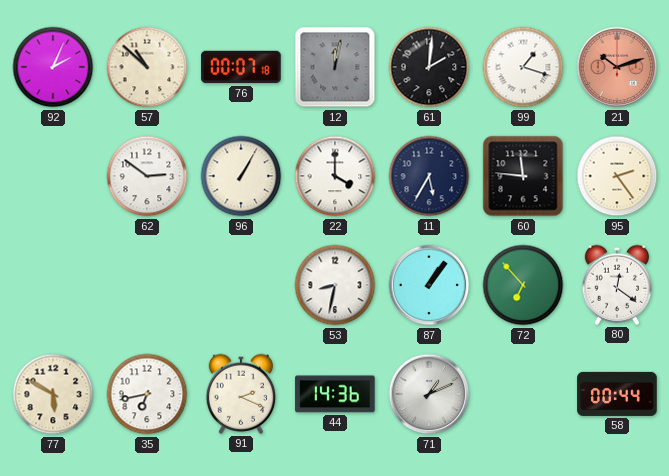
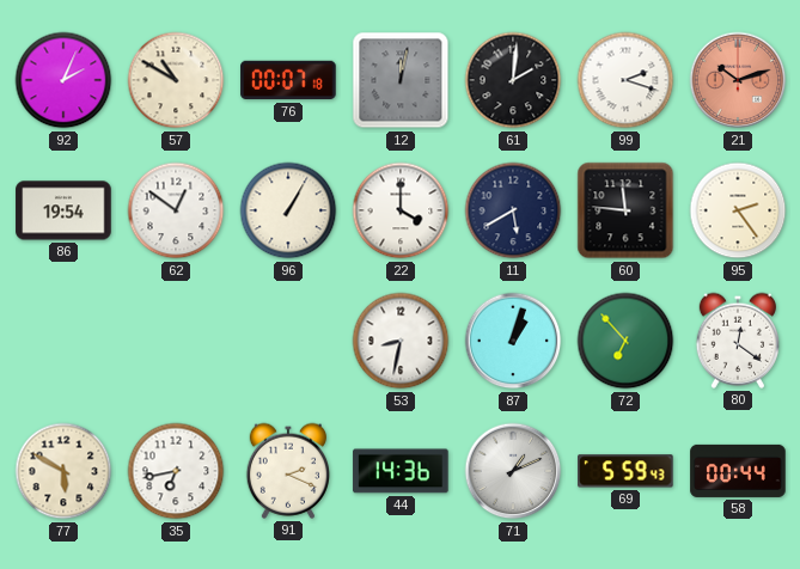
57: 10:52 -> 10:50 (176, 80)
99: 1:18 -> 2:18 (625, 80)
86: none -> 19:54 (63, 210)
62: 2:51 -> 12:51 (176, 210)
11: 5:35 -> 5:40 (513, 210)
87: 1:06 -> 1:03 (513, 341)
69: none -> 5:59 (625, 471)
